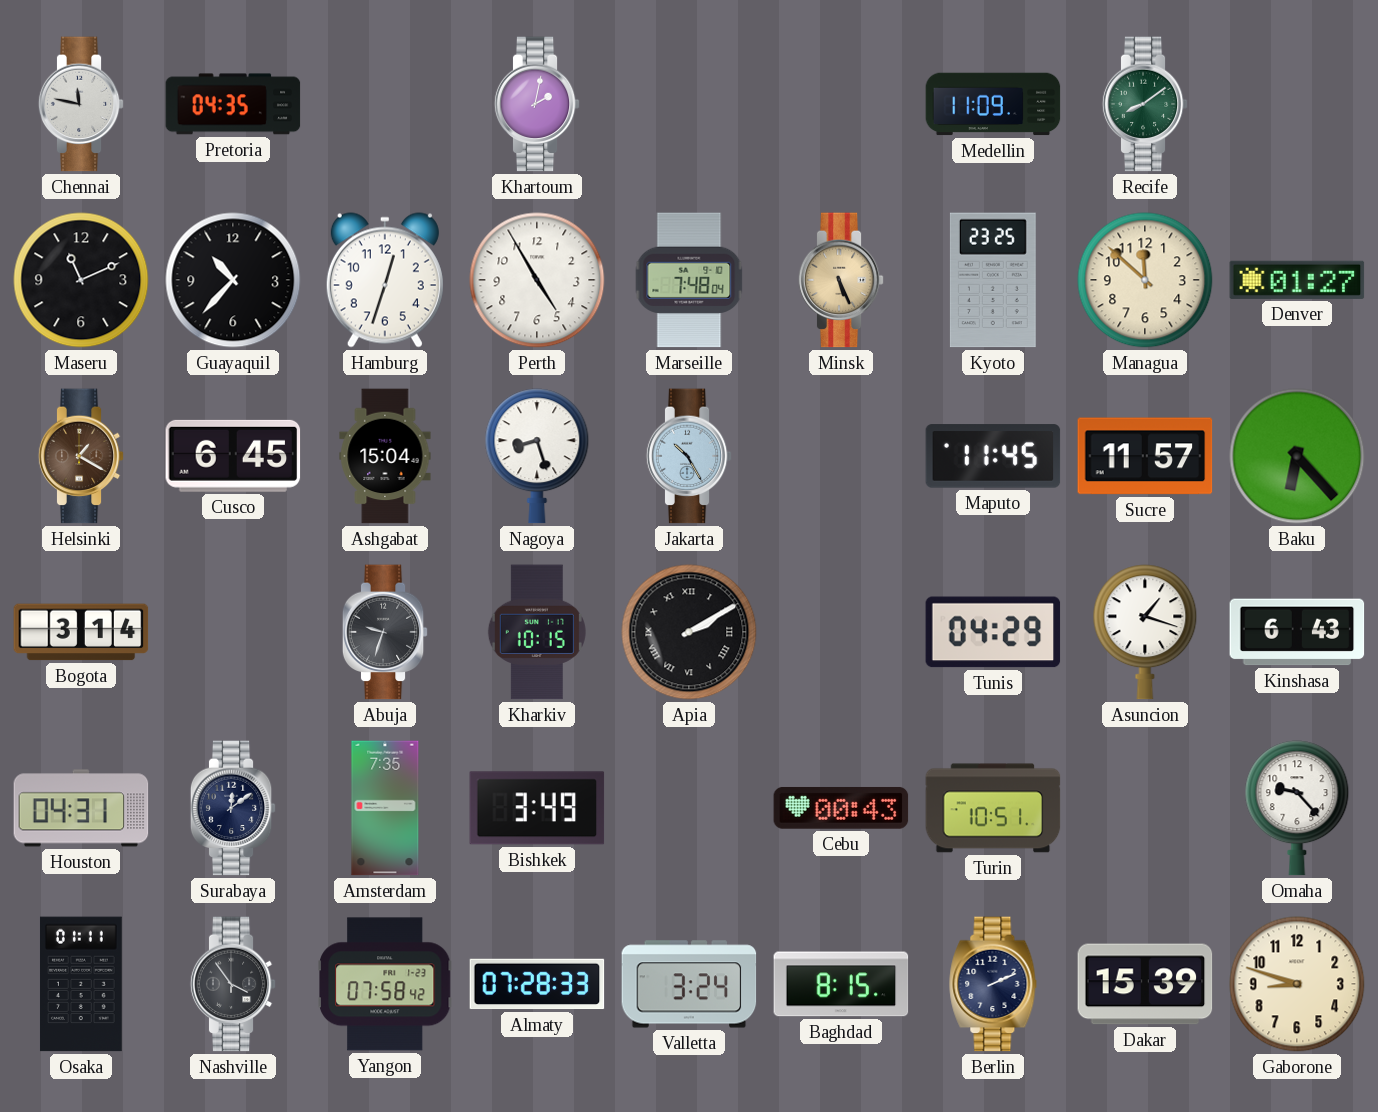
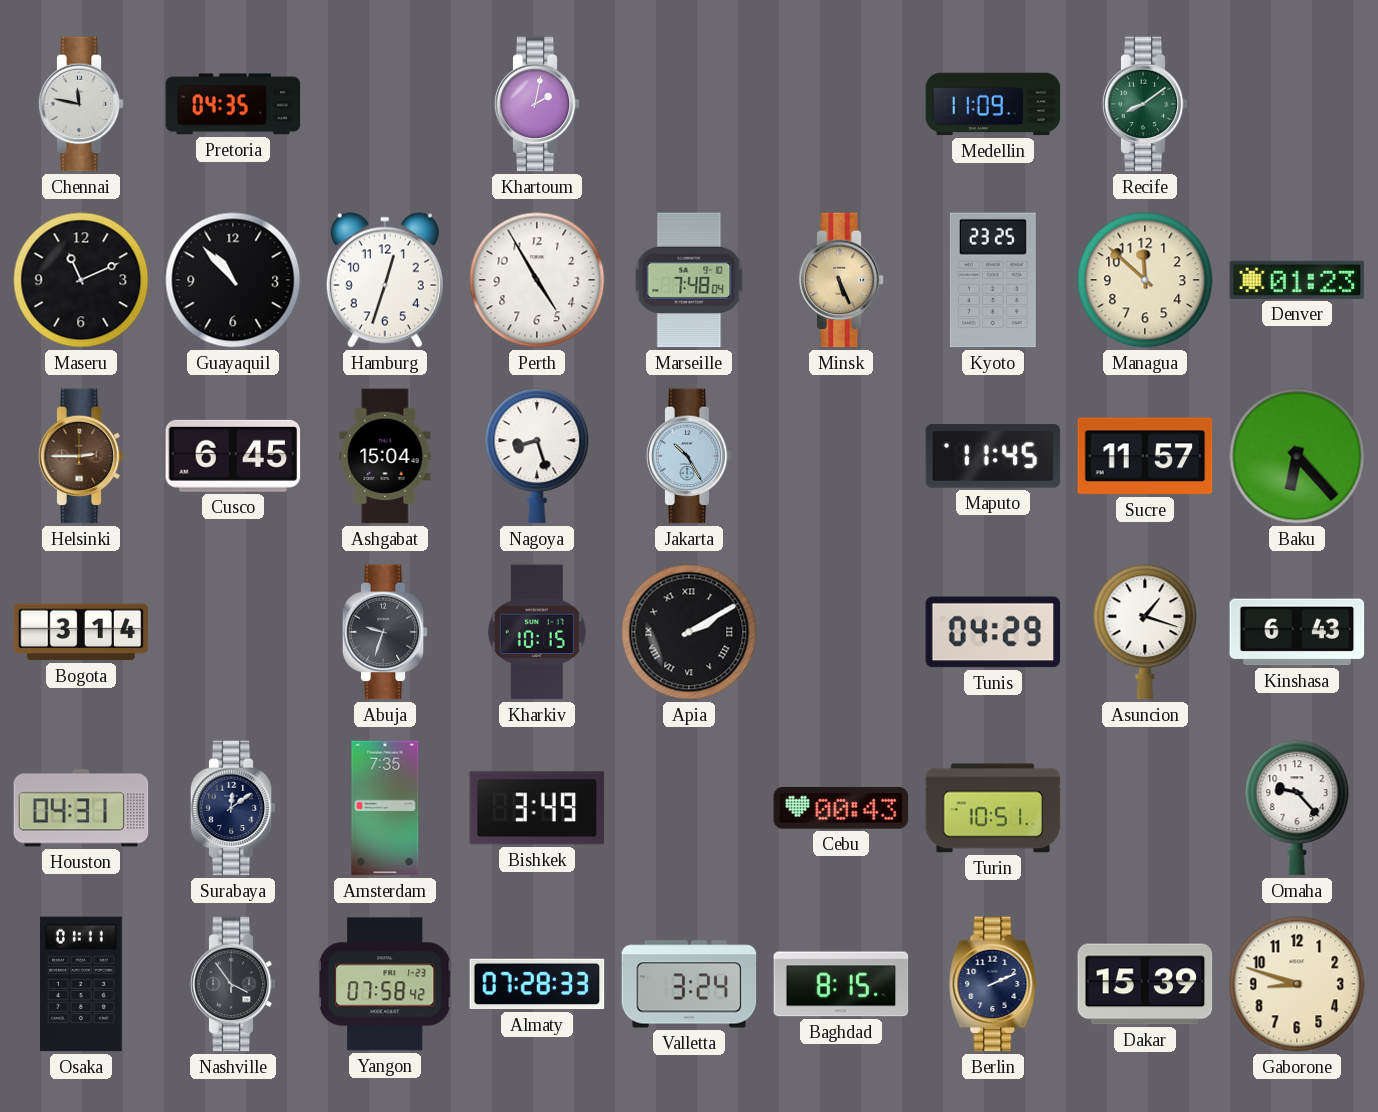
Guayaquil: 10:37 -> 10:53 (233, 280)
Denver: 01:27 -> 01:23 (1297, 280)
Helsinki: 1:20 -> 2:45 (81, 456)
